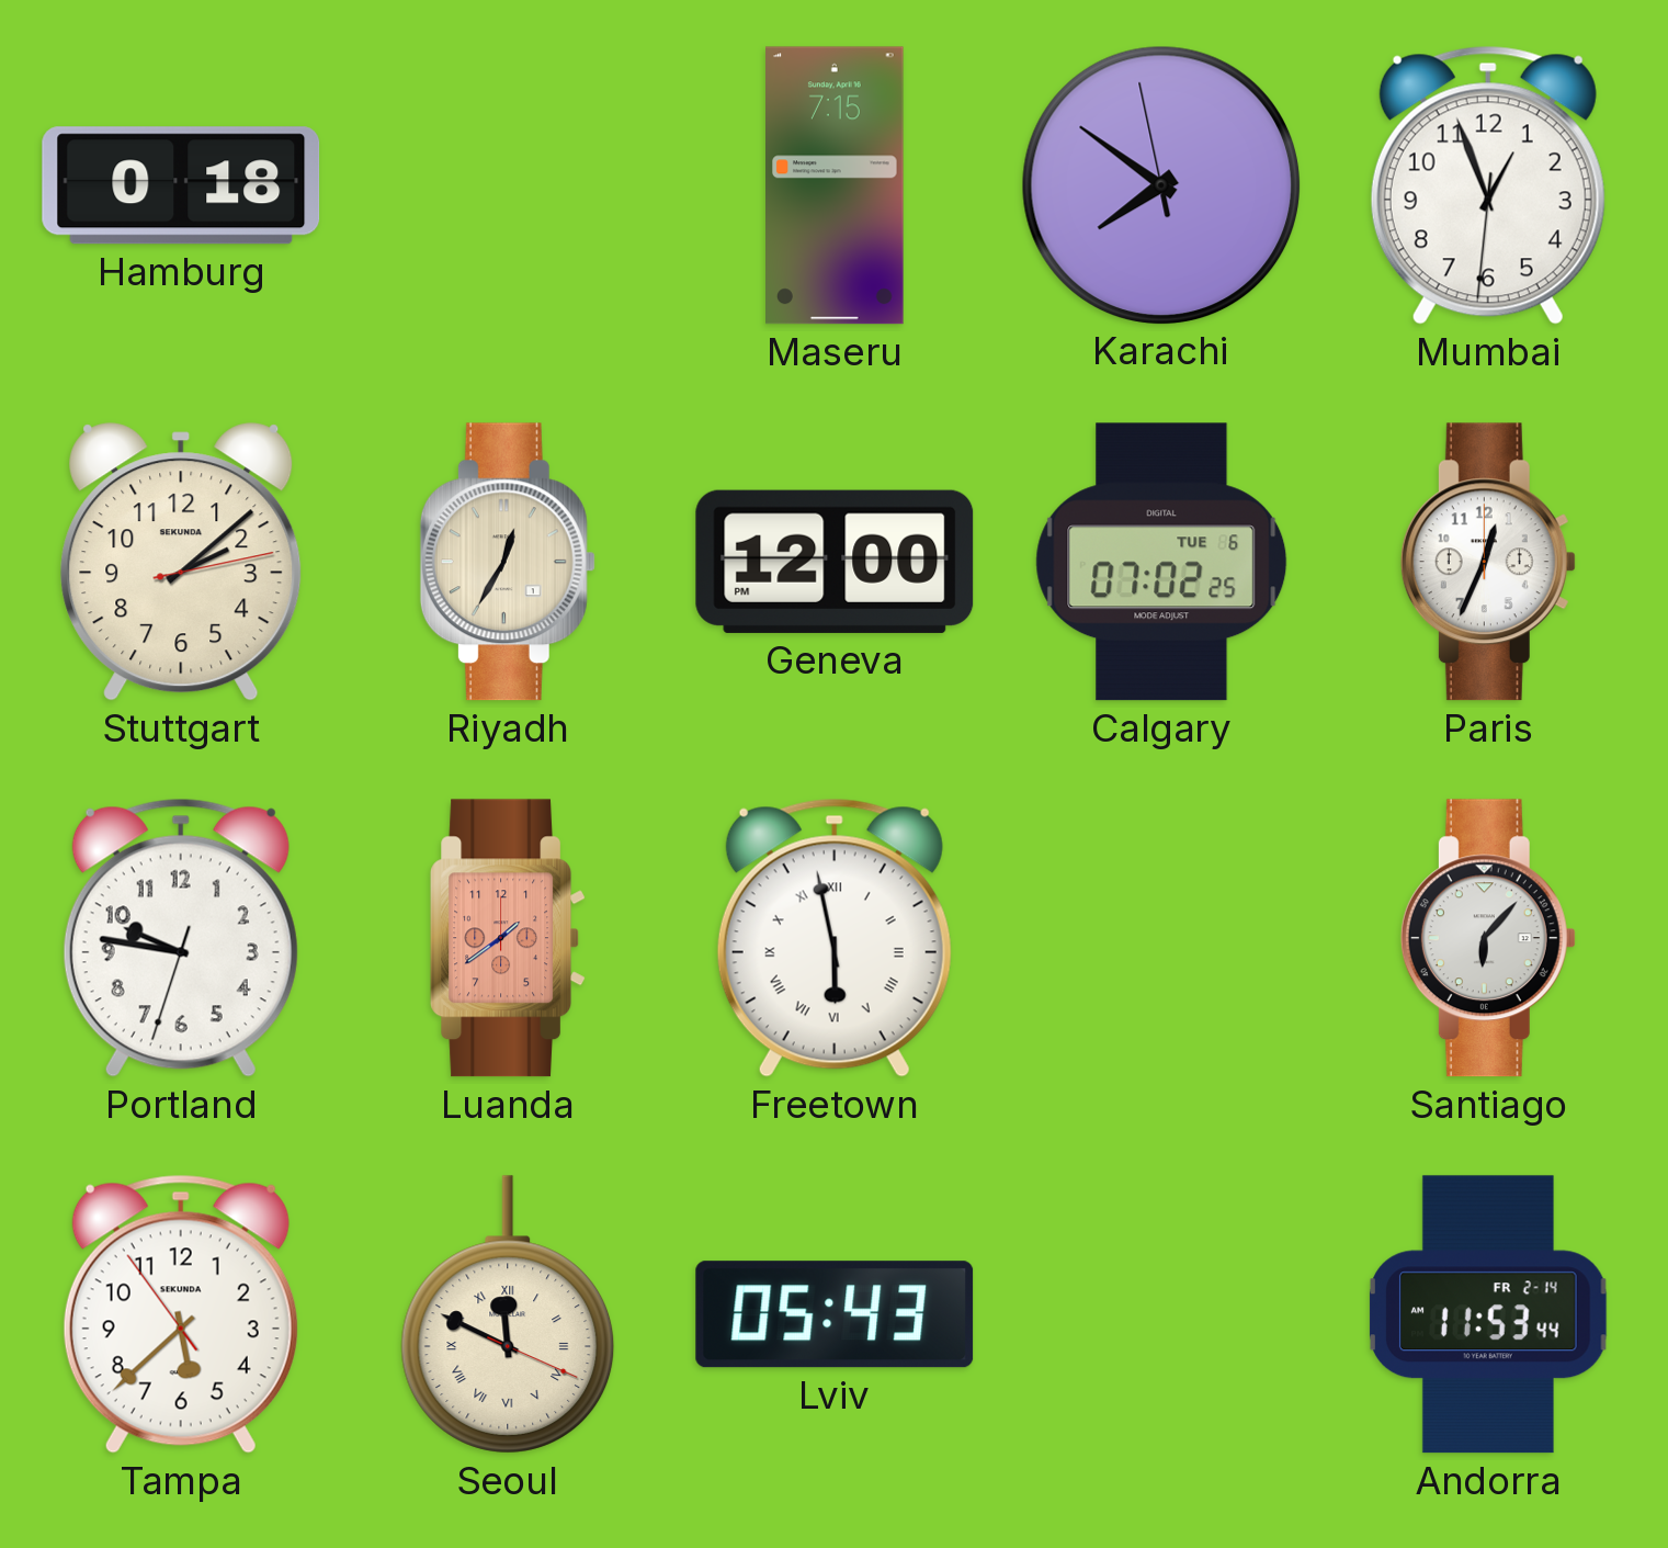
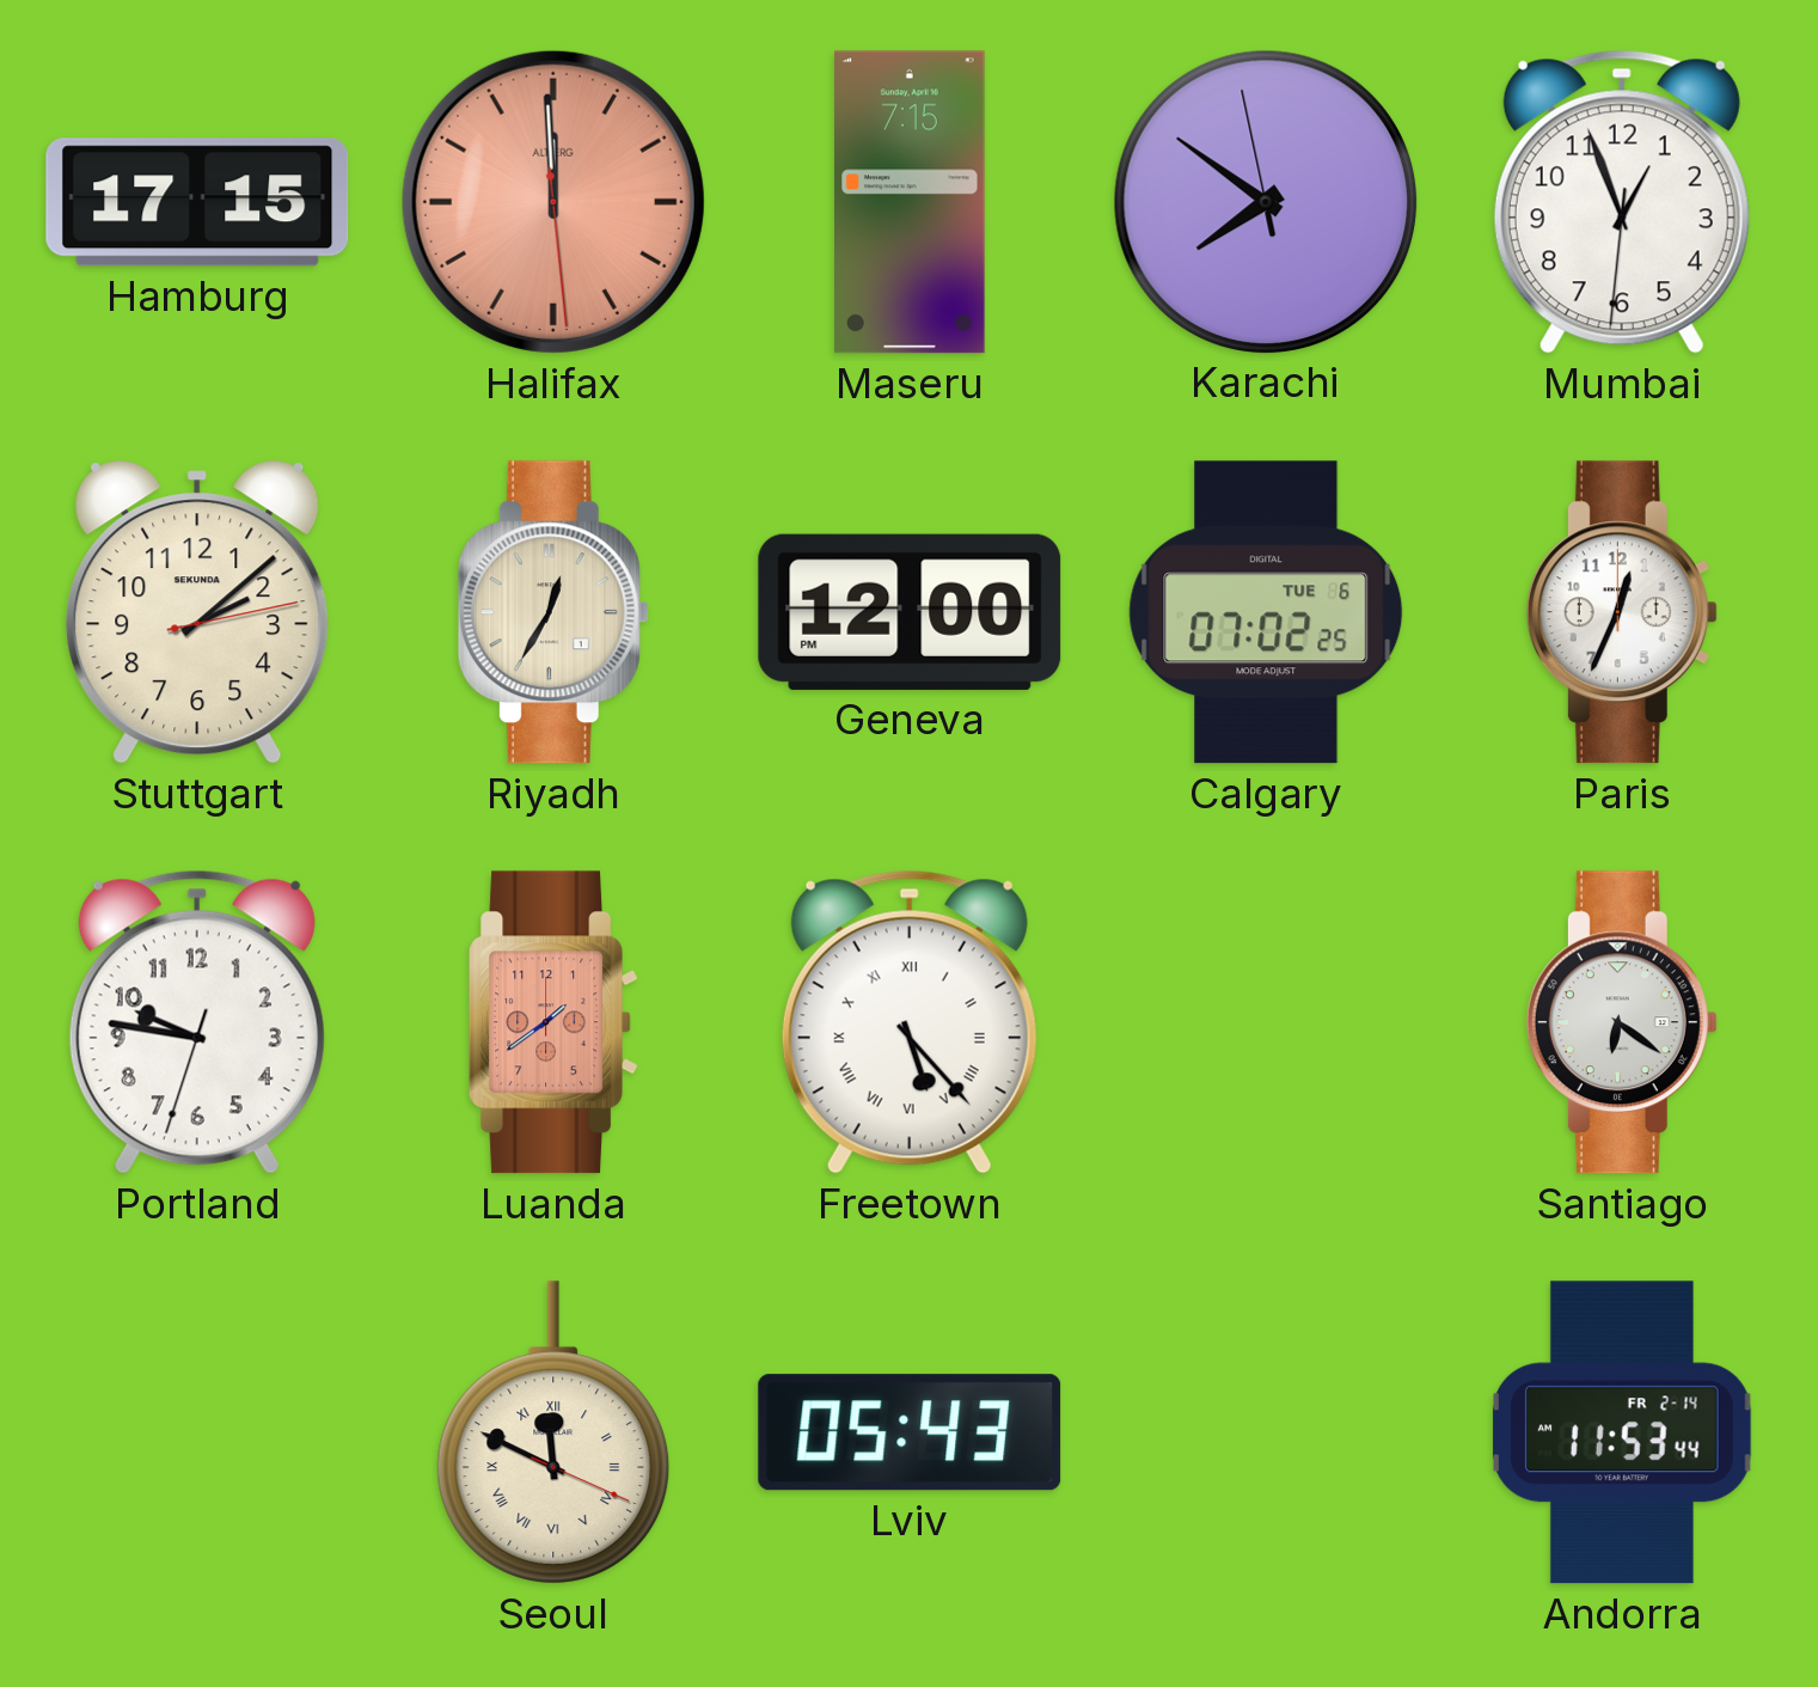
Hamburg: 0:18 -> 17:15 (197, 202)
Halifax: none -> 11:59 (553, 202)
Freetown: 5:58 -> 5:23 (910, 1022)
Santiago: 6:07 -> 6:21 (1622, 1022)
Tampa: 5:37 -> none (181, 1314)
